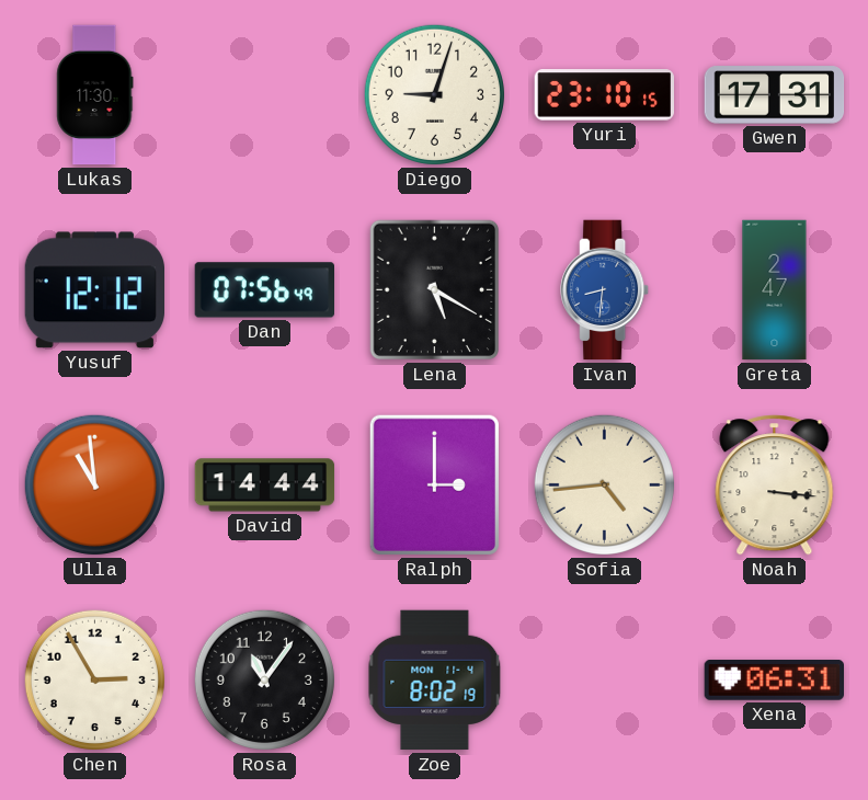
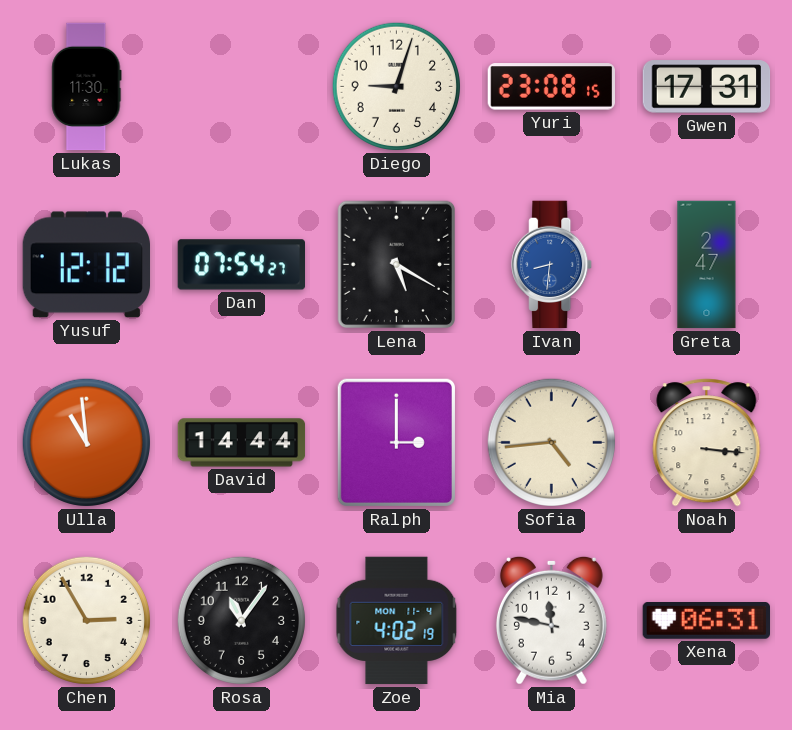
Yuri: 23:10 -> 23:08 (551, 87)
Dan: 07:56 -> 07:54 (242, 265)
Zoe: 8:02 -> 4:02 (397, 621)
Mia: none -> 11:47 (551, 620)
